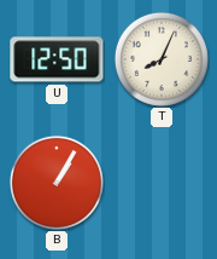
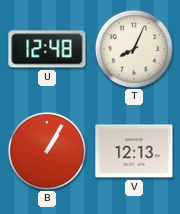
U: 12:50 -> 12:48 (47, 49)
V: none -> 12:13 (134, 151)
